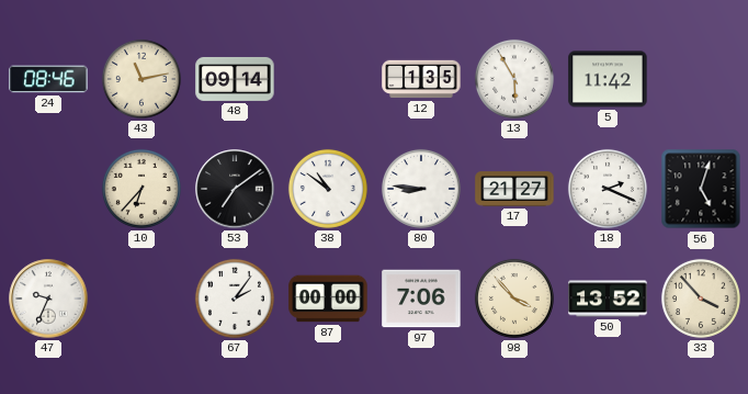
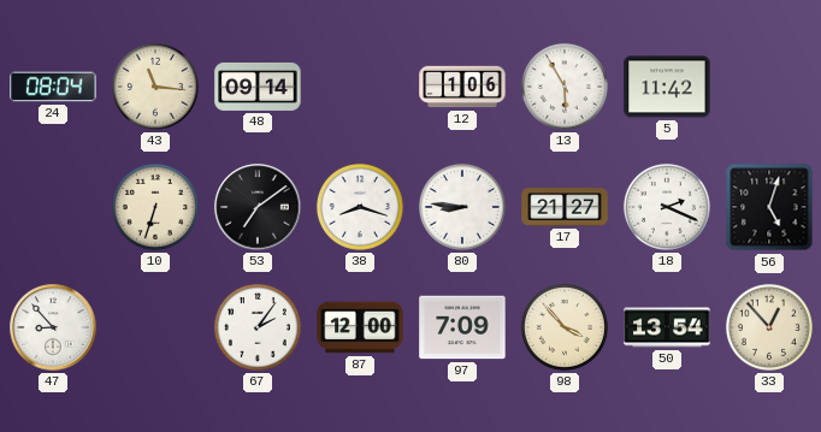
24: 08:46 -> 08:04 (53, 87)
43: 11:13 -> 11:16 (155, 87)
12: 1:35 -> 1:06 (462, 87)
10: 6:37 -> 6:33 (155, 207)
38: 10:51 -> 8:18 (360, 207)
47: 9:34 -> 8:53 (53, 327)
87: 00:00 -> 12:00 (360, 327)
97: 7:06 -> 7:09 (462, 327)
50: 13:52 -> 13:54 (667, 327)
33: 3:53 -> 12:53 (769, 327)
